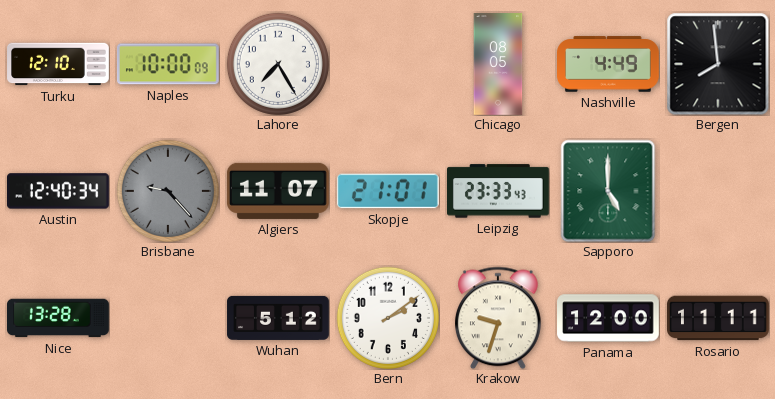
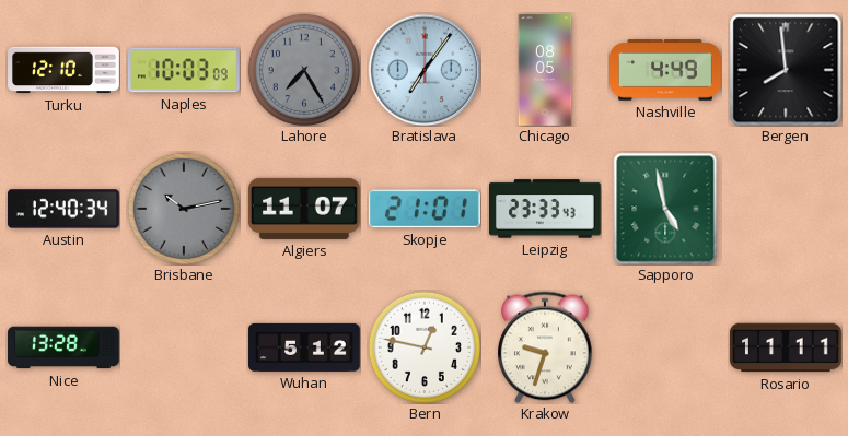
Naples: 10:00 -> 10:03 (184, 70)
Lahore dial: white -> grey (304, 70)
Bratislava: none -> 7:06 (425, 70)
Brisbane: 9:23 -> 10:13 (184, 209)
Sapporo: 5:00 -> 4:58 (665, 209)
Bern: 2:09 -> 12:47 (425, 347)
Panama: 12:00 -> none (608, 318)
